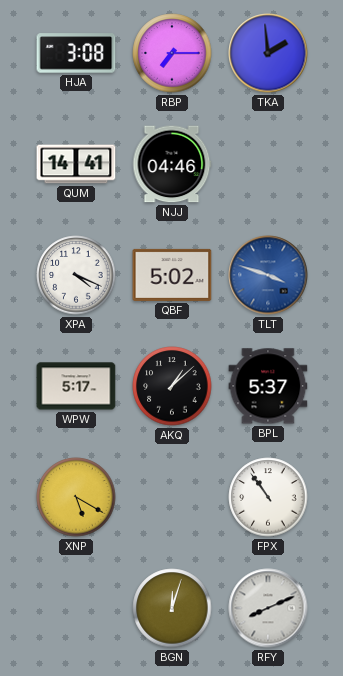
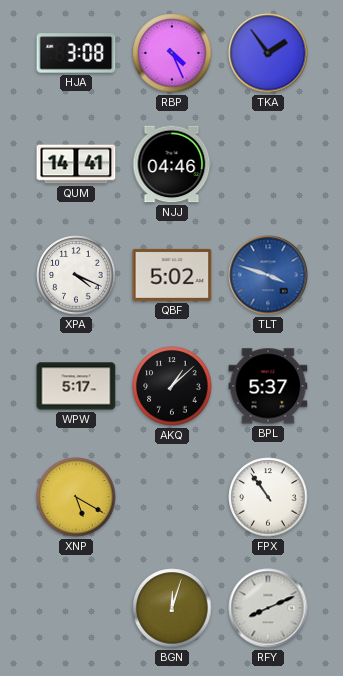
RBP: 7:15 -> 4:26 (172, 53)
TKA: 1:59 -> 1:54 (268, 53)
